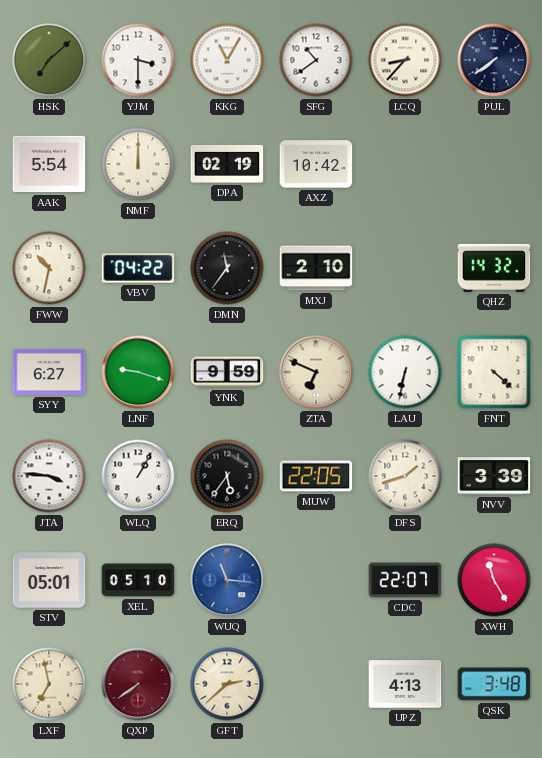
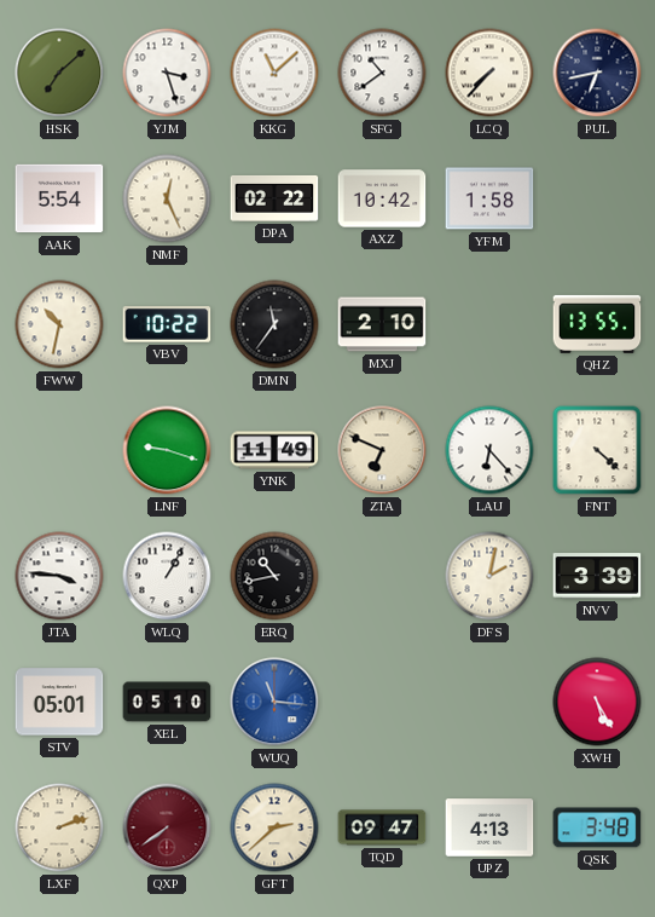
YJM: 3:30 -> 3:27 (167, 73)
KKG: 11:05 -> 11:08 (274, 73)
LCQ: 8:37 -> 7:37 (489, 73)
PUL: 7:39 -> 6:43 (597, 73)
NMF: 12:00 -> 12:26 (167, 198)
DPA: 02:19 -> 02:22 (274, 198)
YFM: none -> 1:58 (489, 198)
VBV: 04:22 -> 10:22 (167, 324)
QHZ: 14:32 -> 13:55 (597, 324)
SYY: 6:27 -> none (49, 372)
YNK: 9:59 -> 11:49 (274, 450)
LAU: 6:32 -> 6:23 (489, 450)
ERQ: 5:36 -> 10:43 (274, 576)
MUW: 22:05 -> none (316, 476)
DFS: 1:42 -> 2:02 (489, 576)
CDC: 22:07 -> none (405, 580)
XWH: 11:25 -> 5:25 (597, 702)
LXF: 6:58 -> 2:12 (59, 827)
TQD: none -> 09:47 (382, 827)
